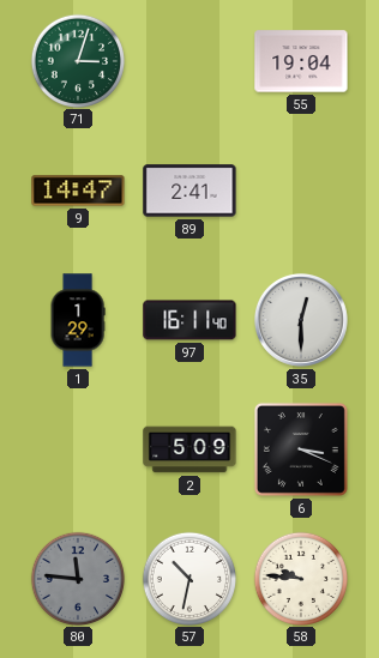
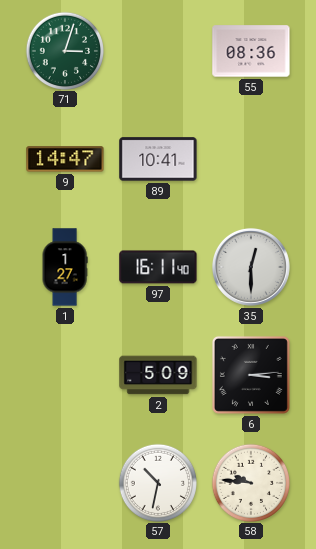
55: 19:04 -> 08:36 (251, 51)
89: 2:41 -> 10:41 (158, 159)
1: 1:29 -> 1:27 (65, 267)
6: 3:19 -> 3:14 (251, 375)
80: 11:46 -> none (77, 578)
